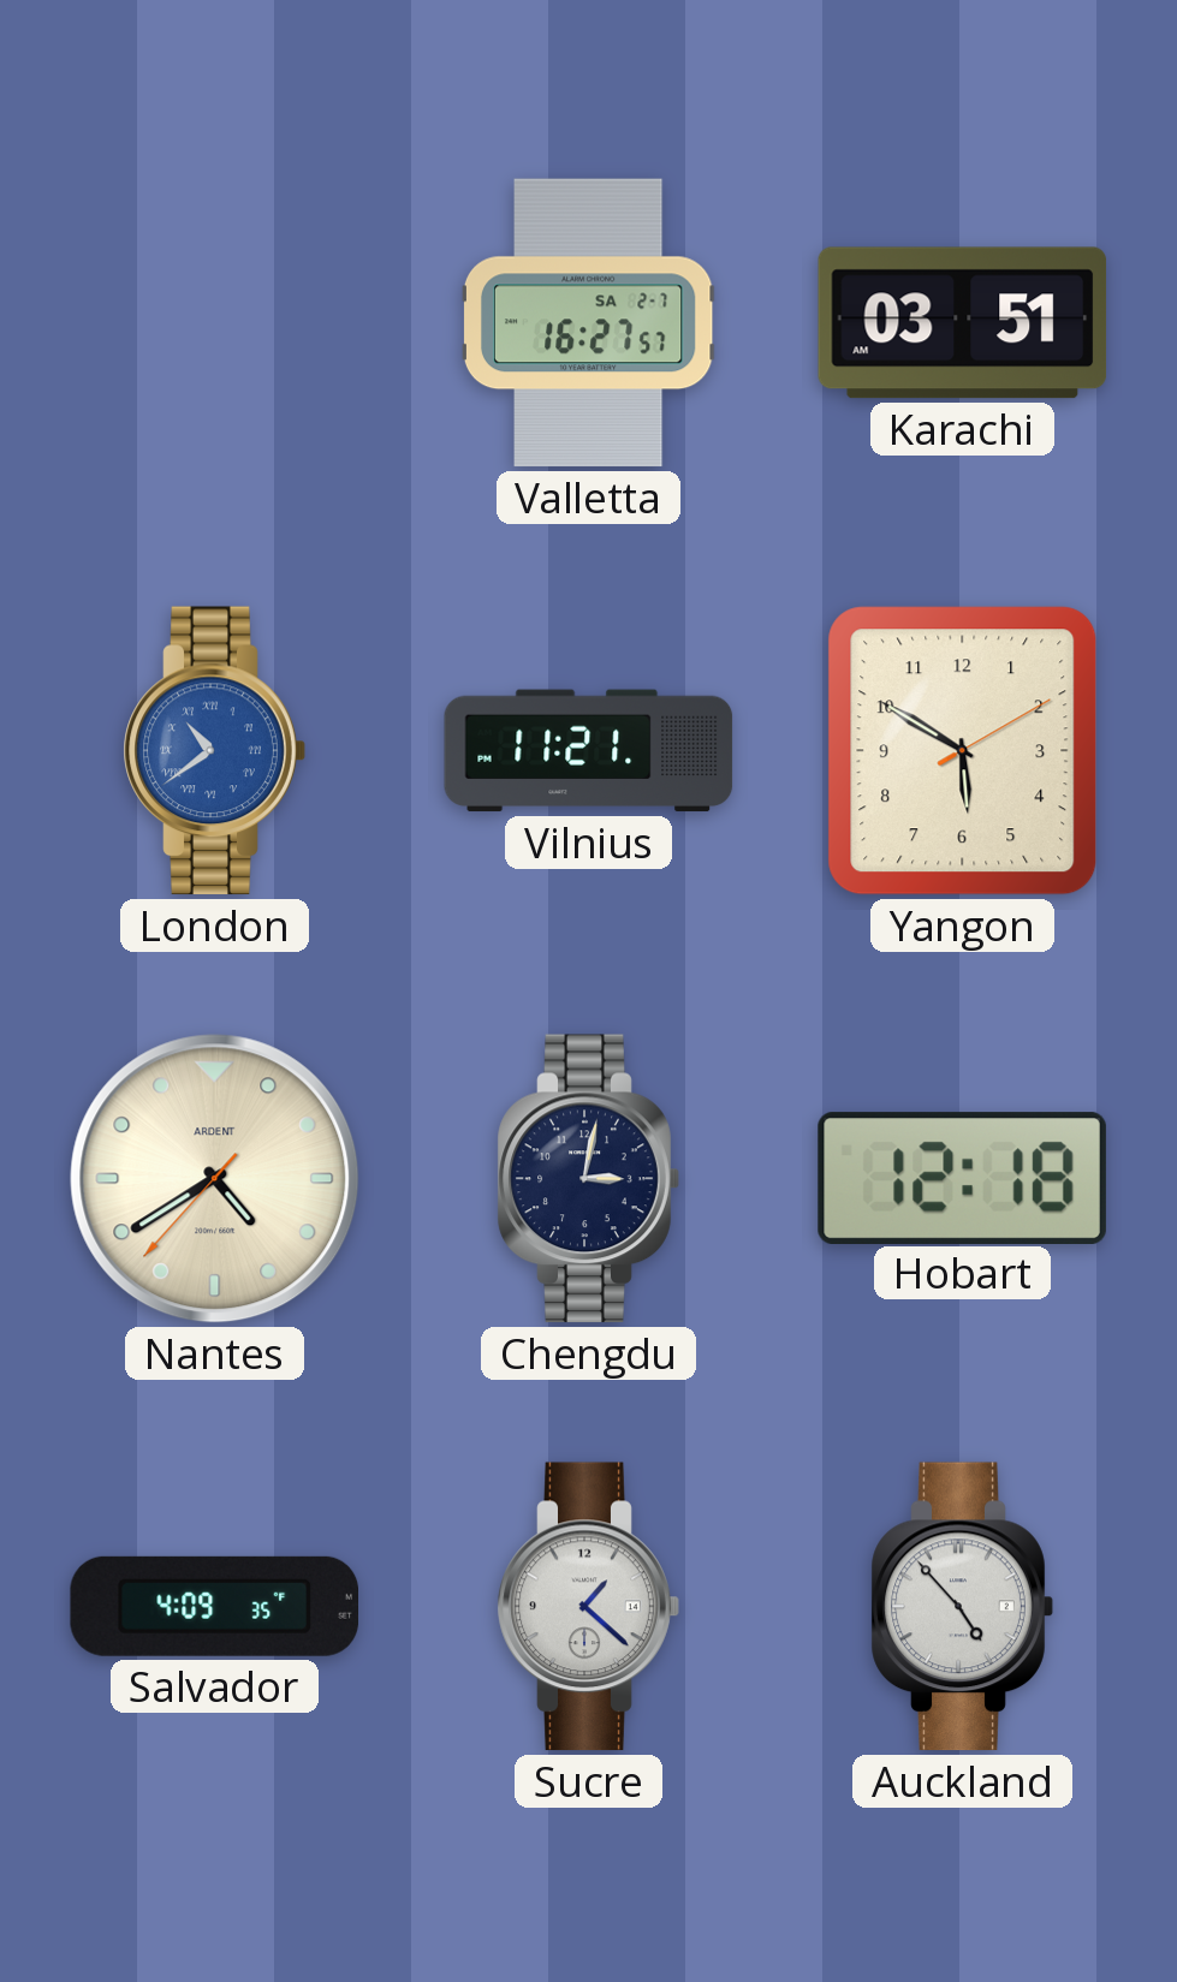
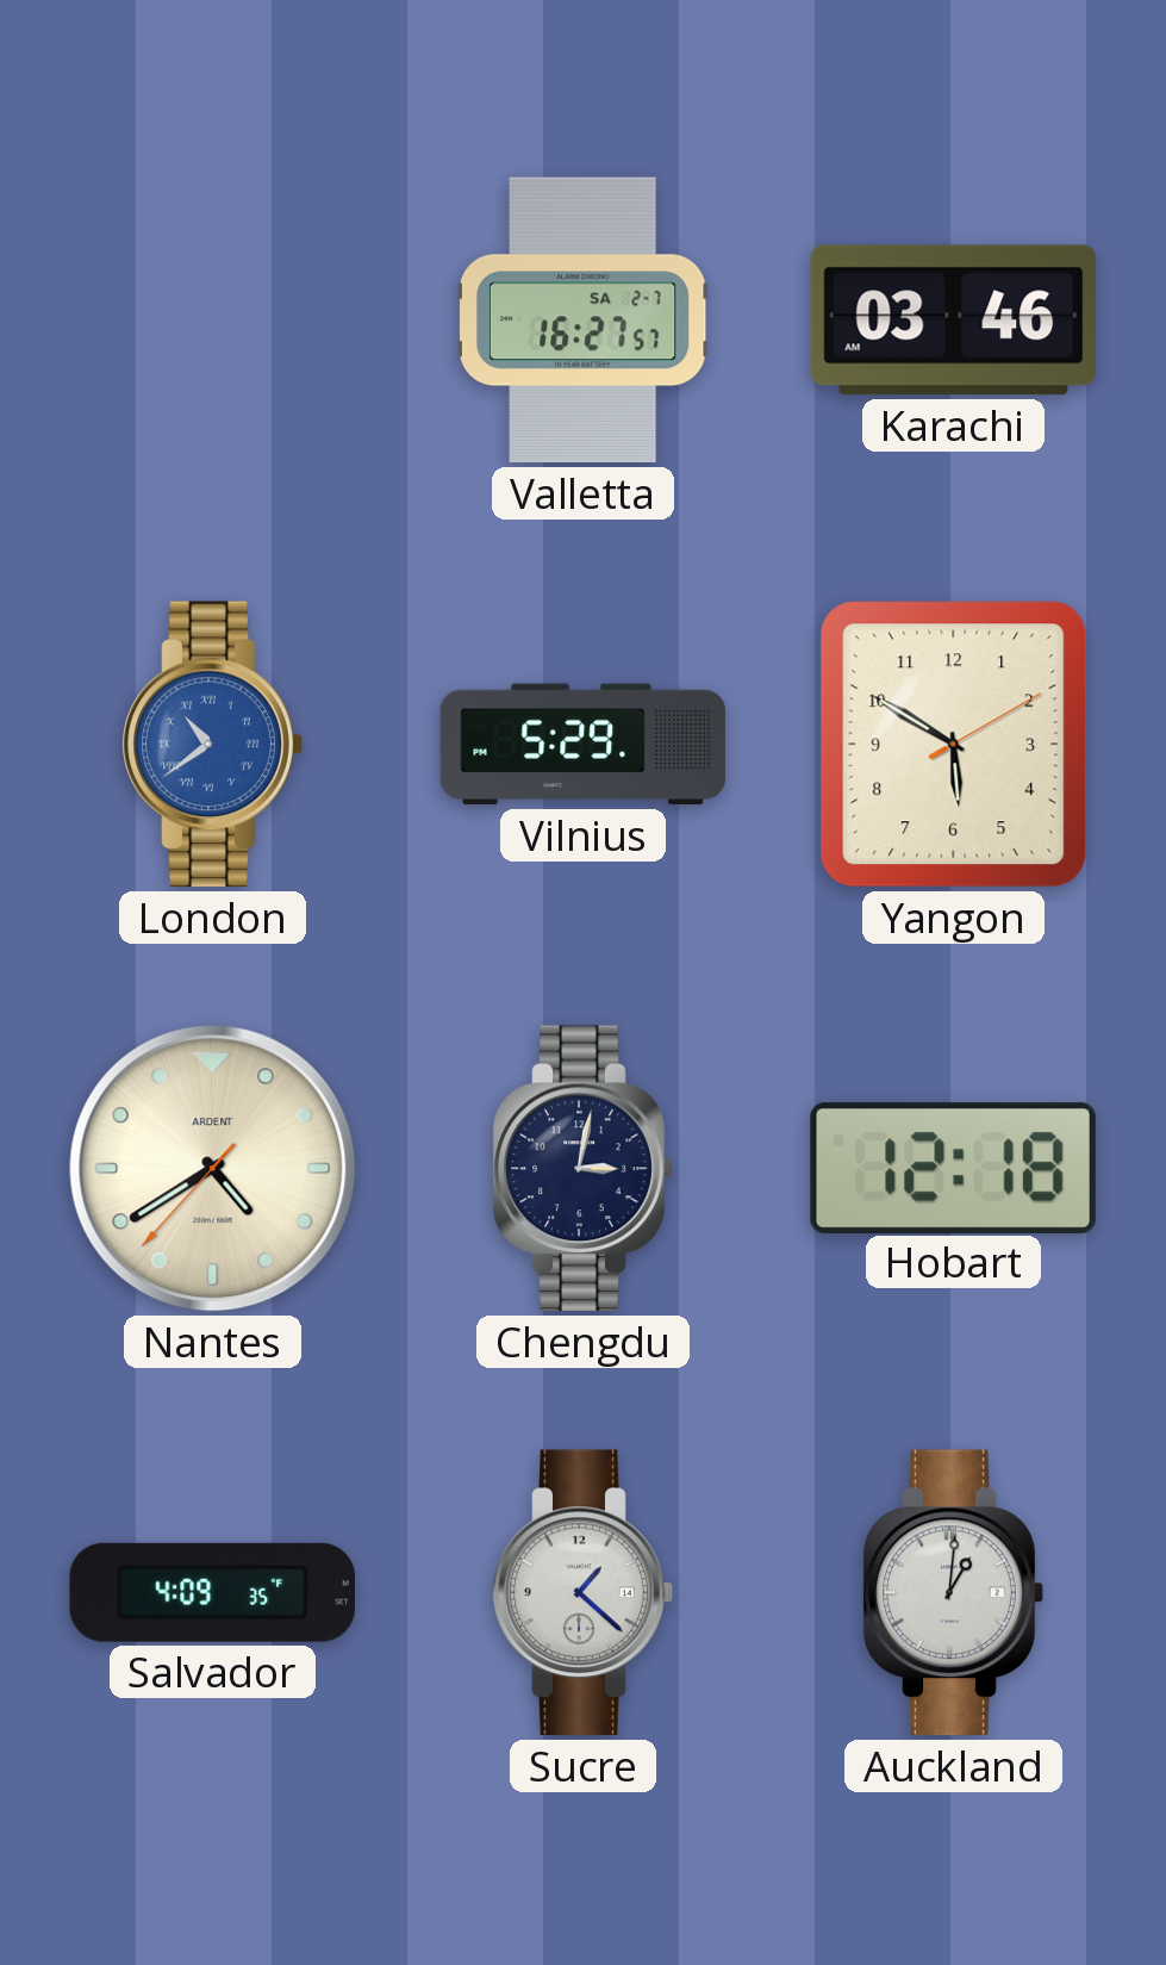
Karachi: 03:51 -> 03:46 (954, 321)
Vilnius: 11:21 -> 5:29 (584, 745)
Auckland: 4:53 -> 1:01 (953, 1593)
